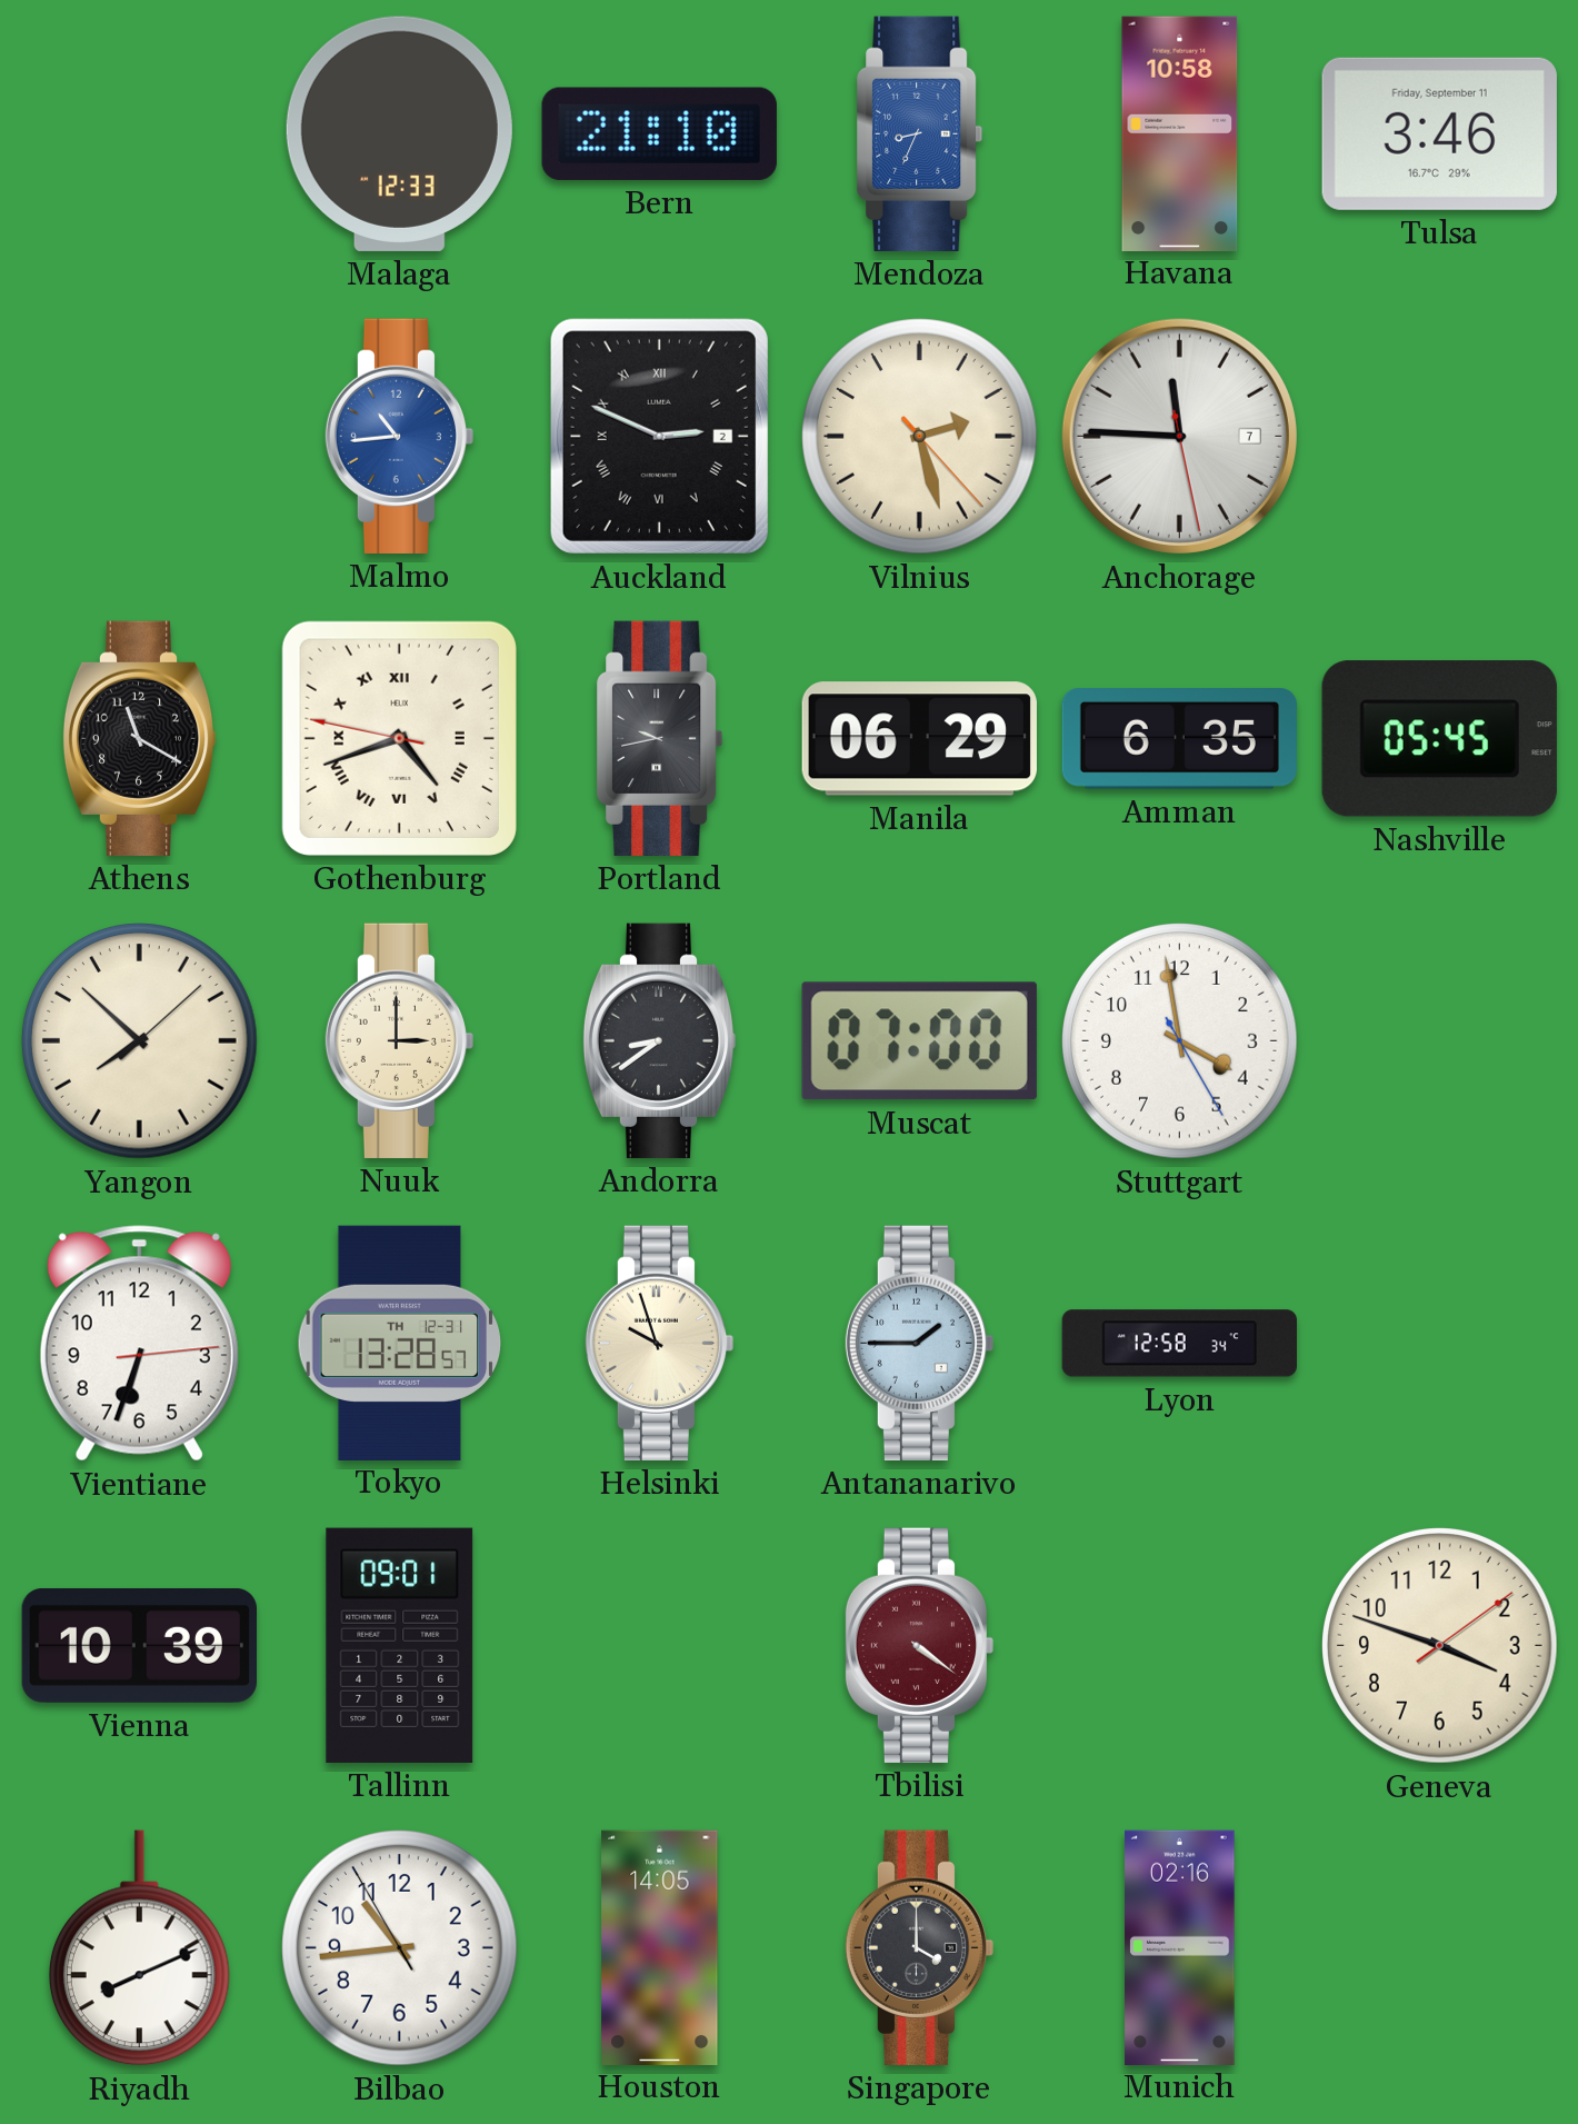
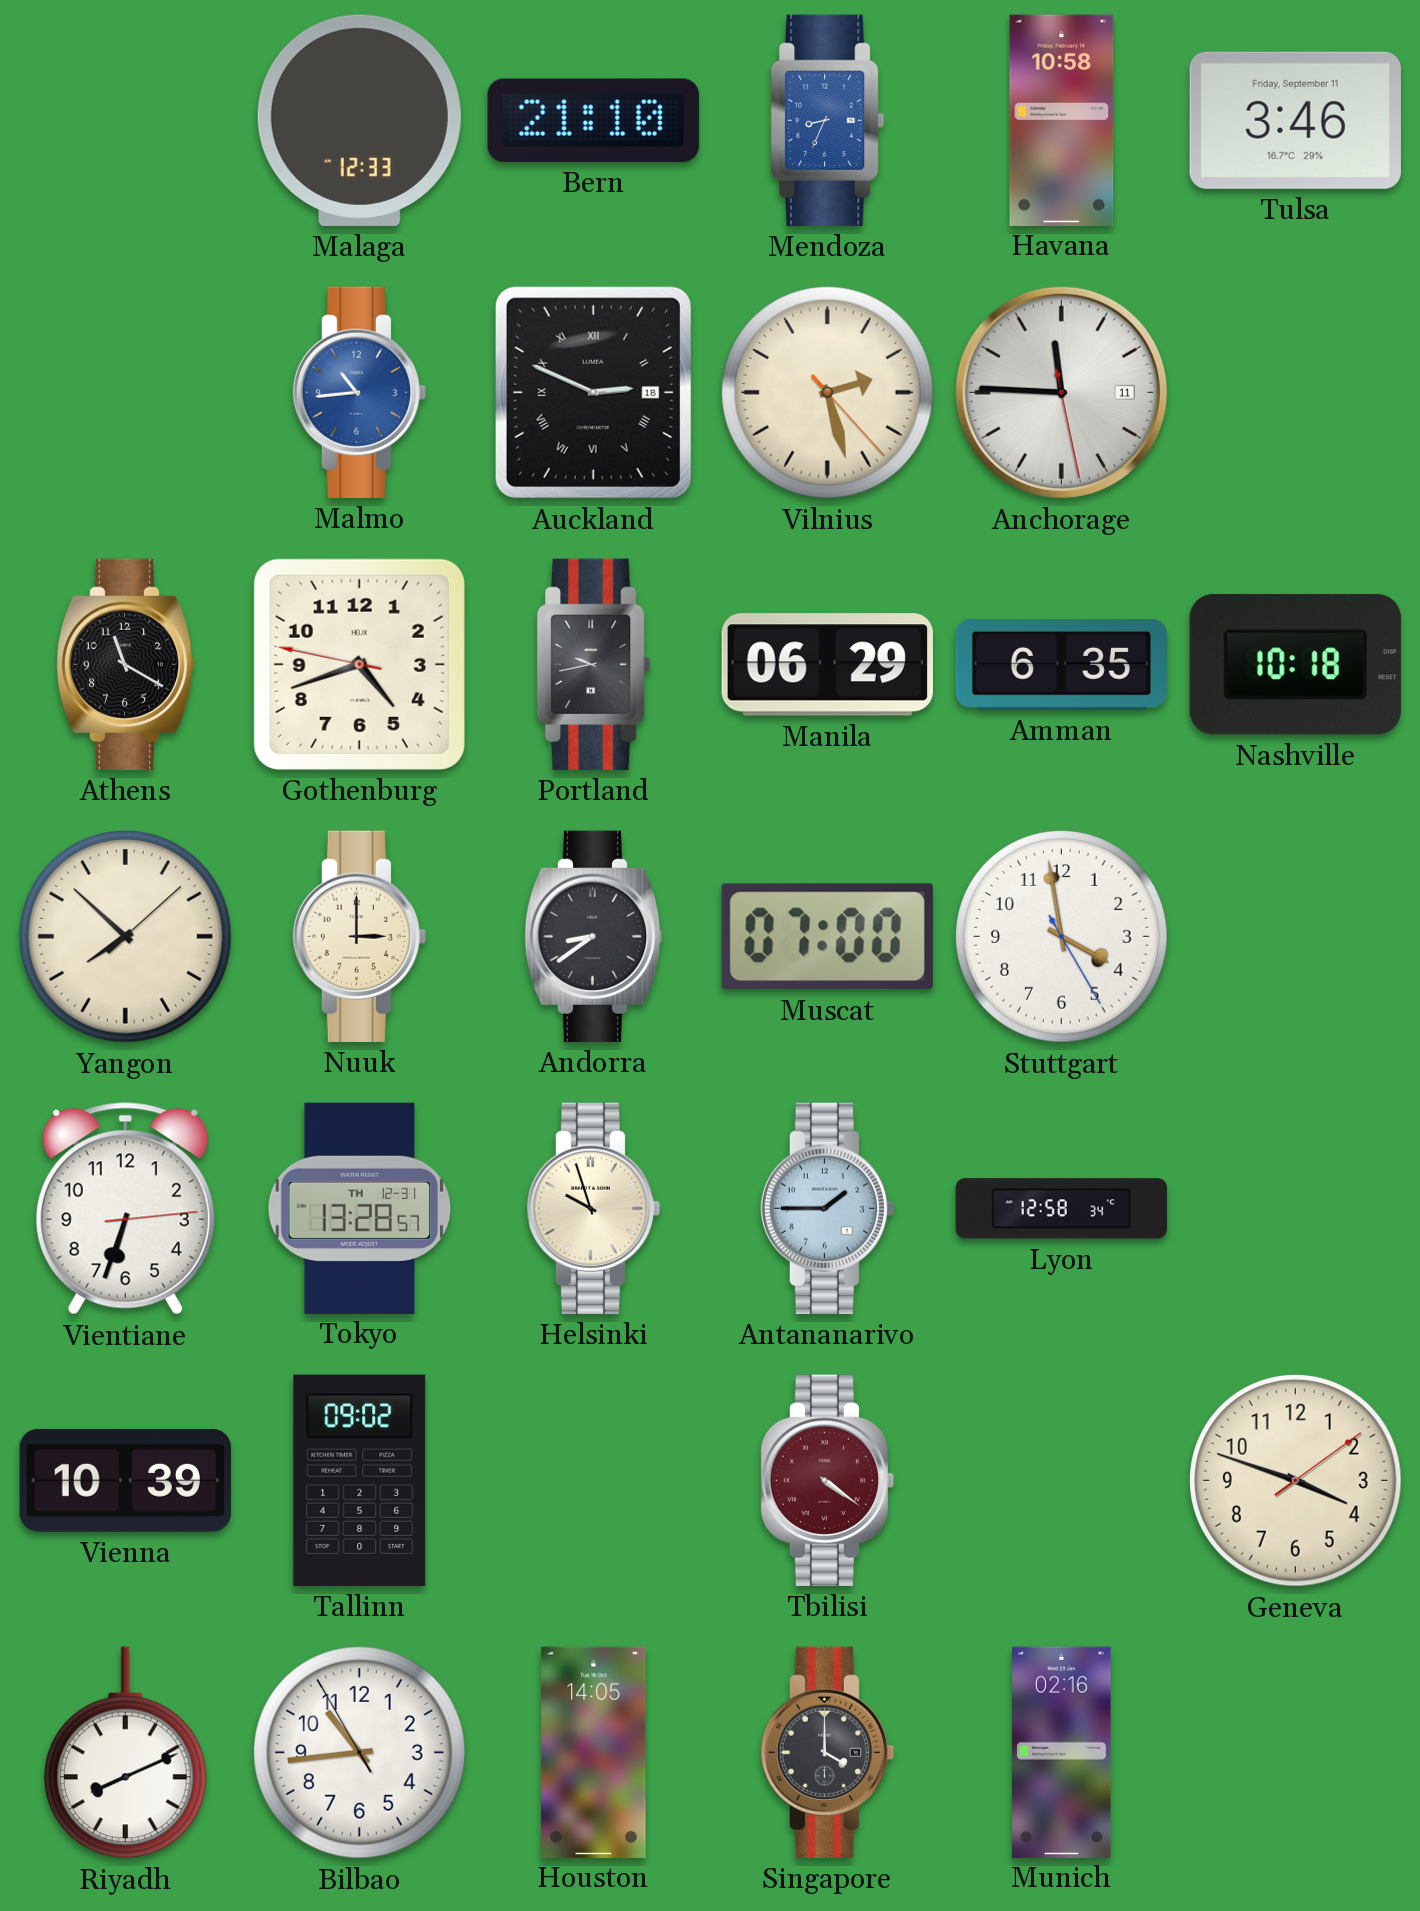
Auckland date: 2 -> 18 (593, 392)
Anchorage date: 7 -> 11 (1061, 392)
Gothenburg numerals: Roman -> Arabic (359, 664)
Nashville: 05:45 -> 10:18 (1295, 665)
Tallinn: 09:01 -> 09:02 (360, 1480)
